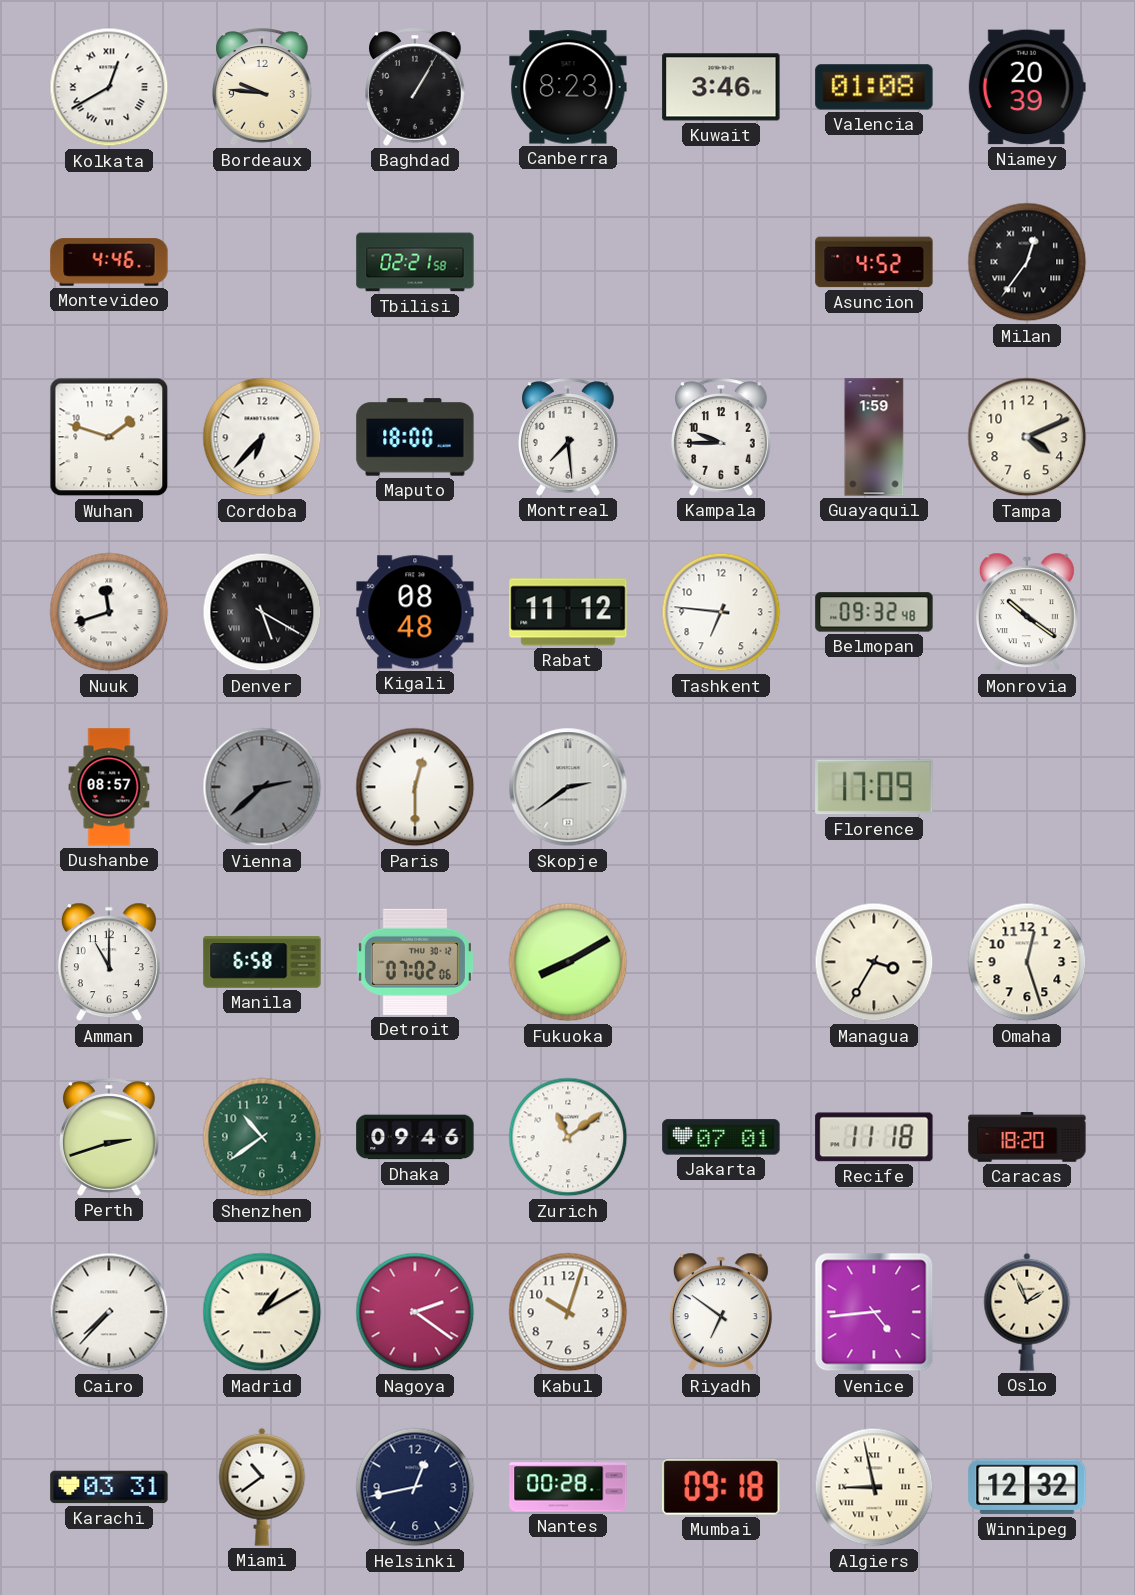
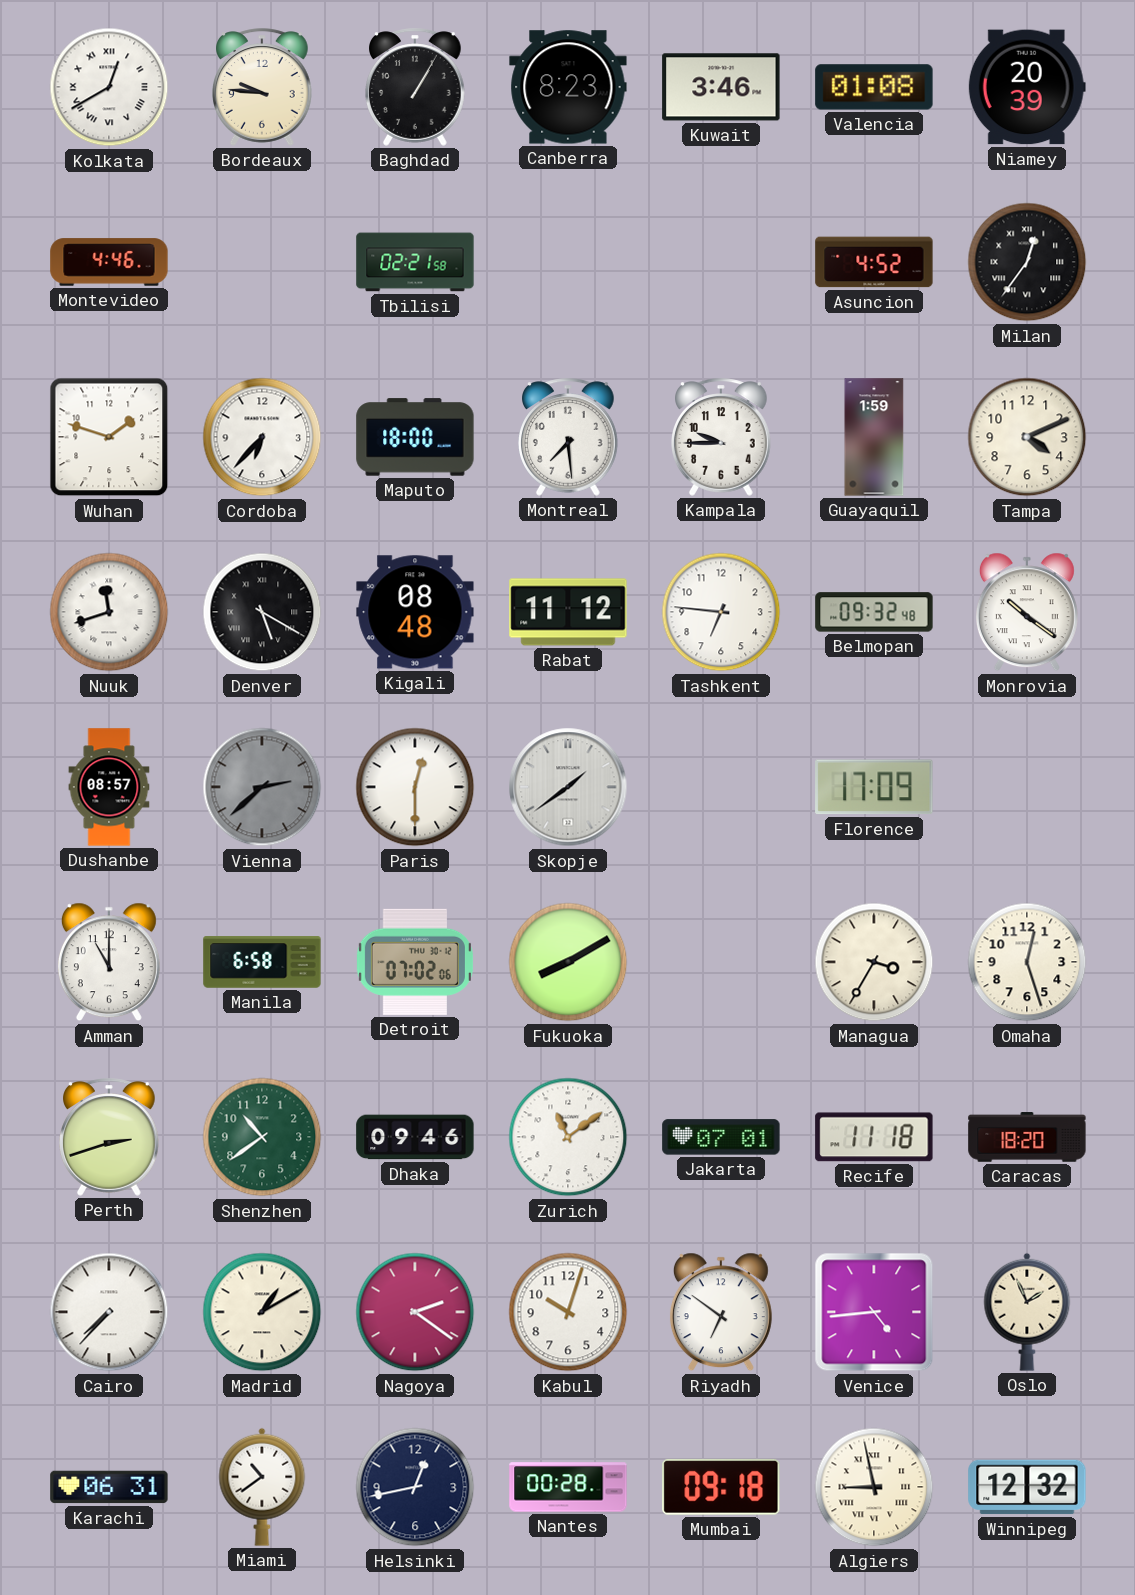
Skopje: 2:39 -> 1:39 (568, 787)
Karachi: 03:31 -> 06:31 (109, 1487)
